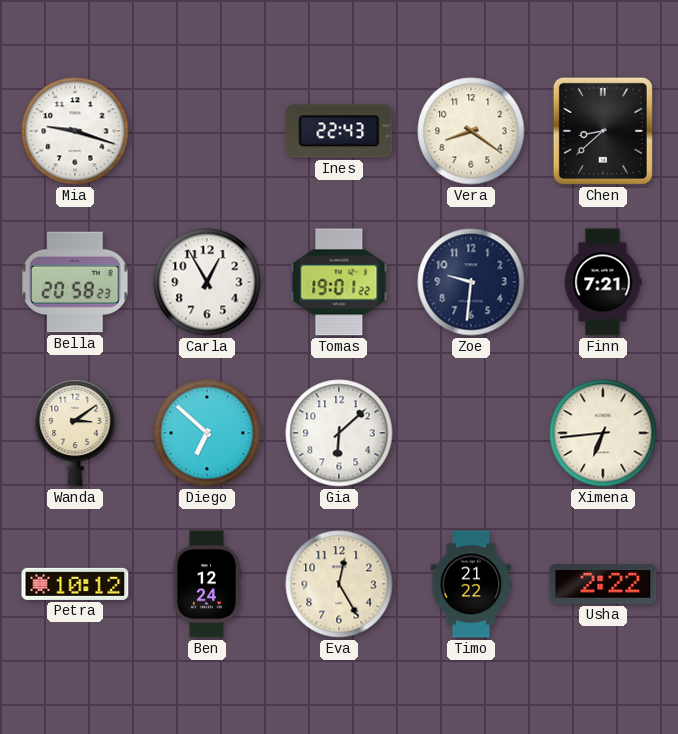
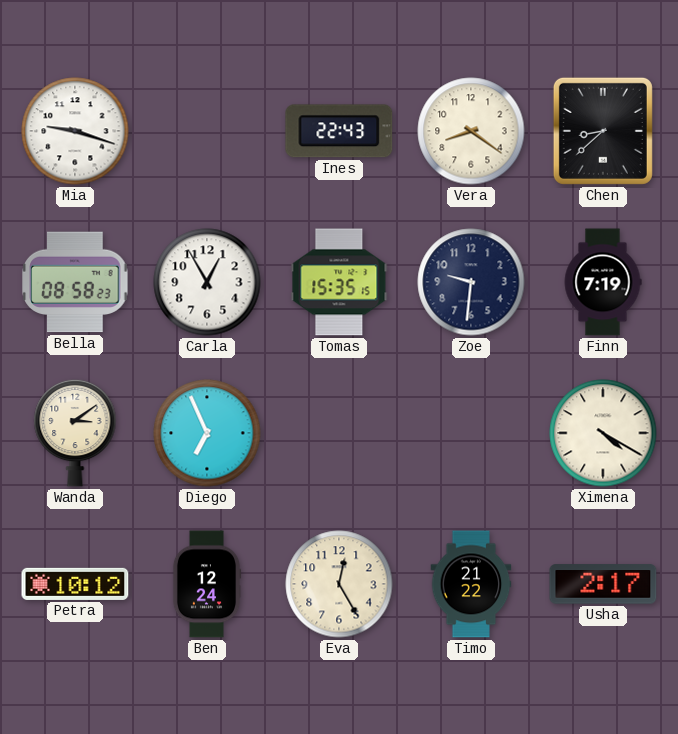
Bella: 20:58 -> 08:58 (75, 282)
Tomas: 19:01 -> 15:35 (339, 282)
Finn: 7:21 -> 7:19 (603, 282)
Diego: 6:52 -> 6:56 (207, 433)
Gia: 6:08 -> none (339, 433)
Ximena: 6:44 -> 4:20 (603, 433)
Usha: 2:22 -> 2:17 (603, 584)
